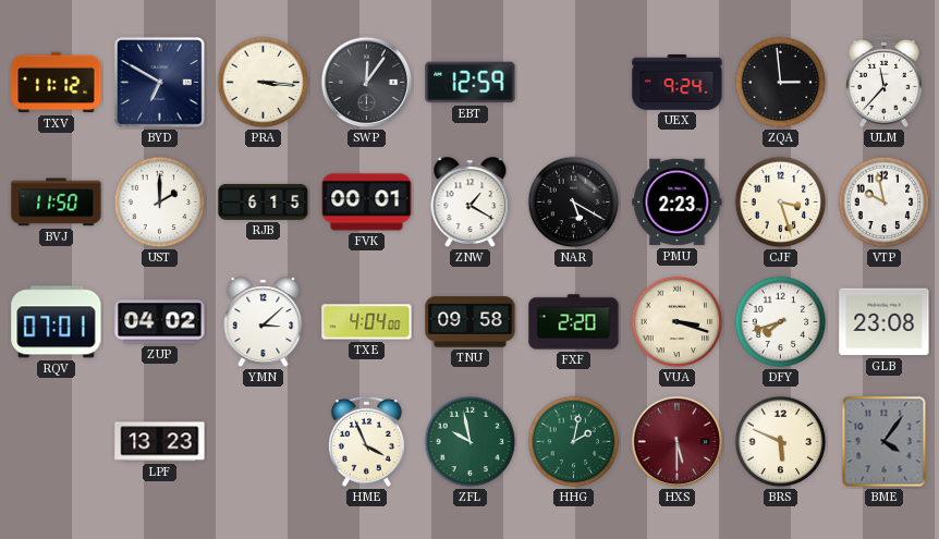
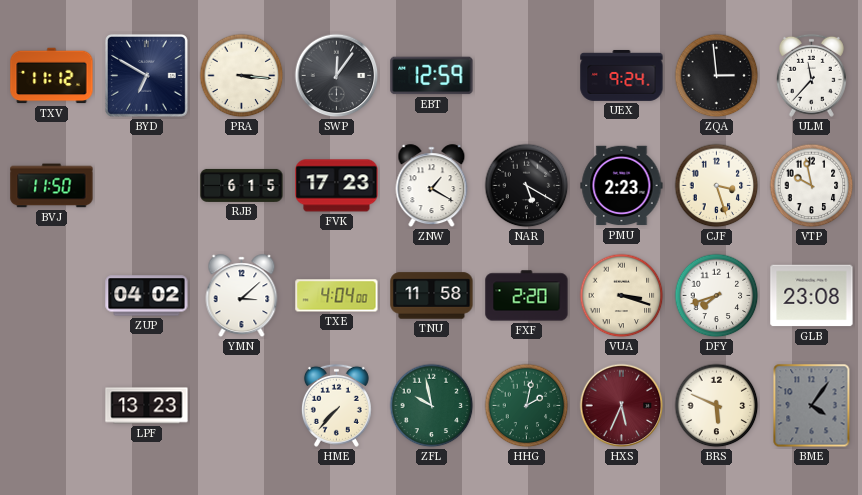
UST: 2:00 -> none (160, 203)
FVK: 00:01 -> 17:23 (337, 186)
RQV: 07:01 -> none (57, 322)
TNU: 09:58 -> 11:58 (432, 296)
HME: 3:56 -> 7:37 (336, 405)
HXS: 5:30 -> 5:34 (622, 406)
